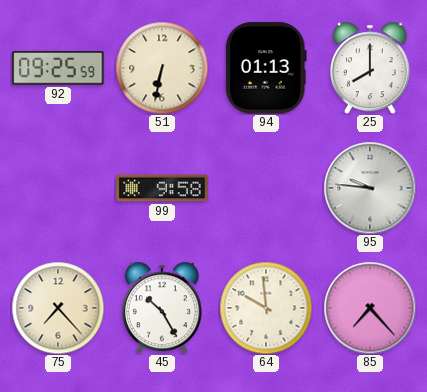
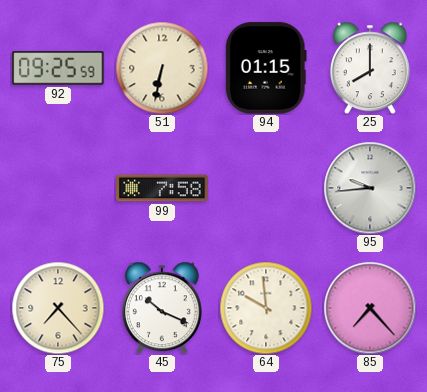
94: 01:13 -> 01:15 (266, 68)
99: 9:58 -> 7:58 (162, 188)
95: 9:46 -> 9:44 (370, 188)
45: 10:25 -> 10:19 (162, 308)
